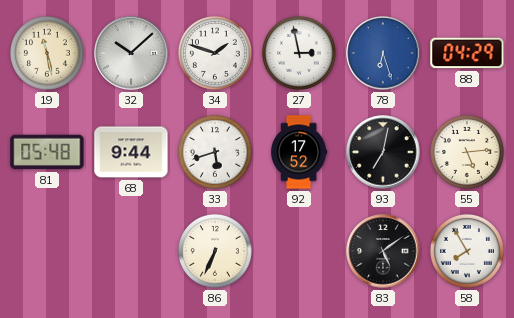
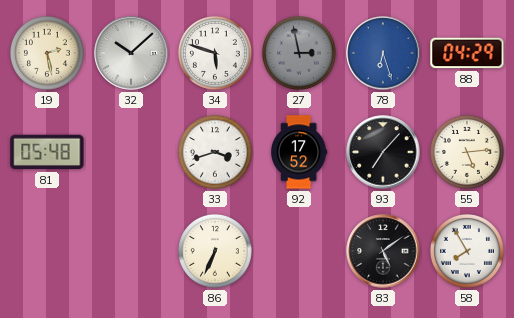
19: 11:28 -> 2:28 (47, 53)
34: 1:48 -> 5:48 (215, 53)
27 dial: white -> grey (299, 53)
68: 9:44 -> none (131, 152)
33: 5:42 -> 3:42 (215, 152)
93: 7:02 -> 7:07 (383, 152)
